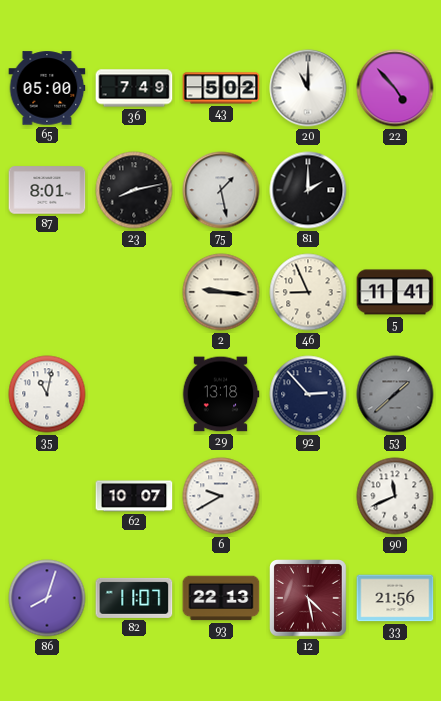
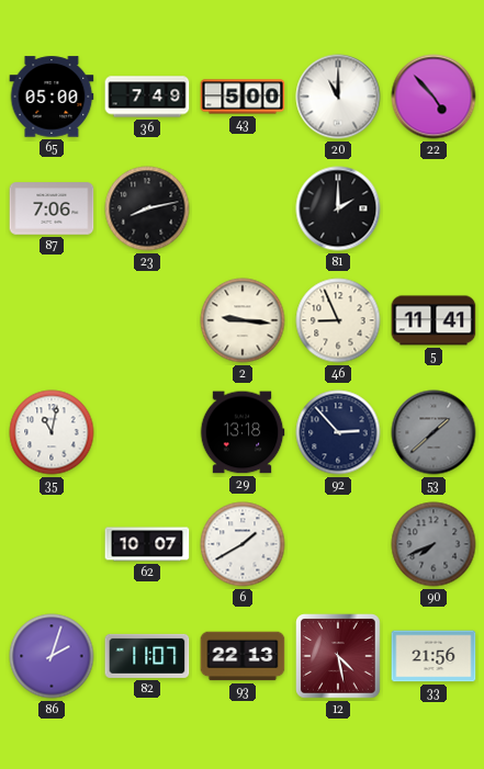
43: 5:02 -> 5:00 (243, 97)
87: 8:01 -> 7:06 (52, 208)
75: 1:28 -> none (221, 190)
6: 9:40 -> 1:40 (243, 544)
90: 11:41 -> 7:41 (434, 544)
90 dial: white -> grey (434, 544)
86: 8:03 -> 2:03 (52, 656)
